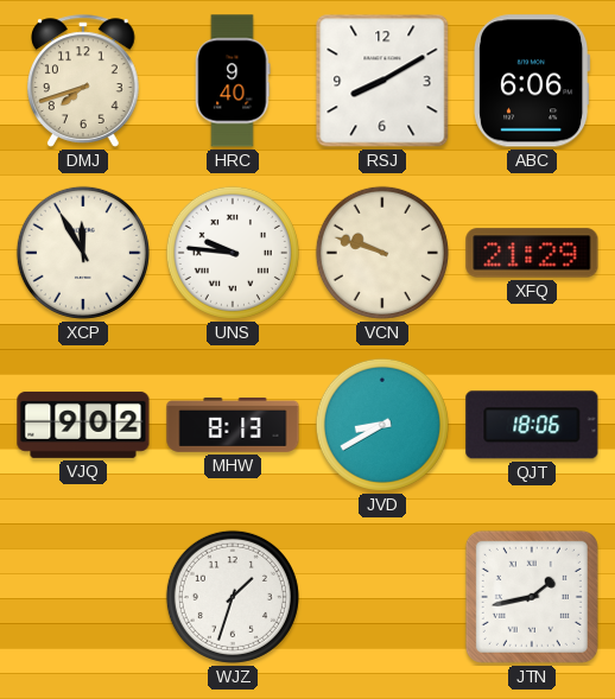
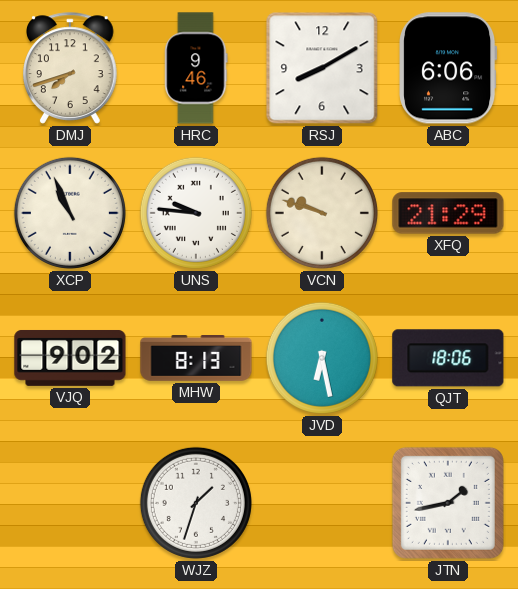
HRC: 9:40 -> 9:46 (196, 68)
XCP: 11:55 -> 10:56 (70, 213)
JVD: 8:40 -> 6:28 (322, 358)
